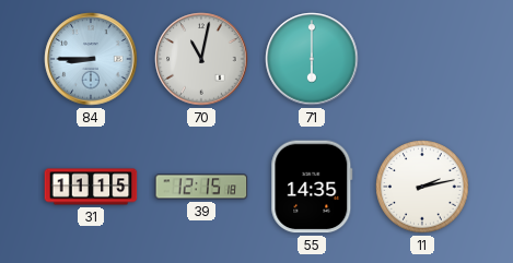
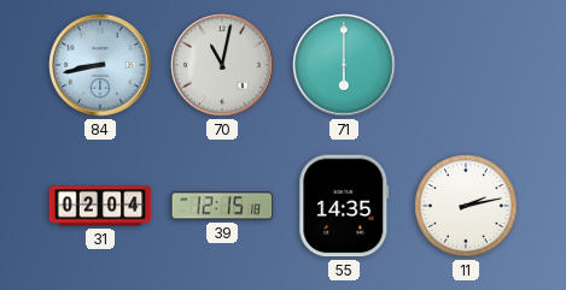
84: 8:45 -> 8:43 (100, 65)
31: 11:15 -> 02:04 (100, 206)
